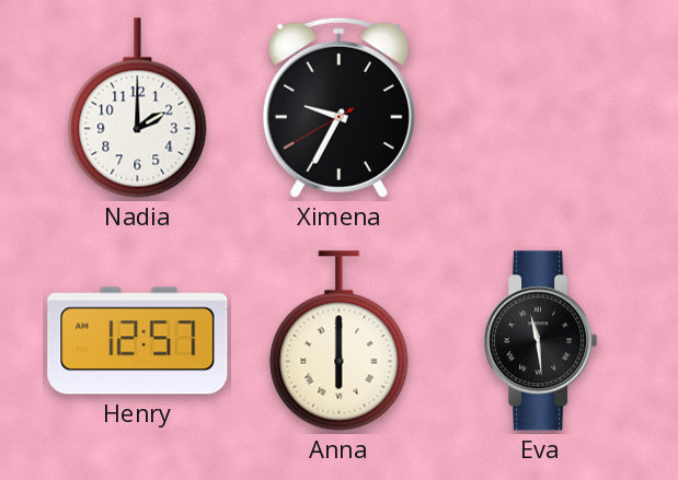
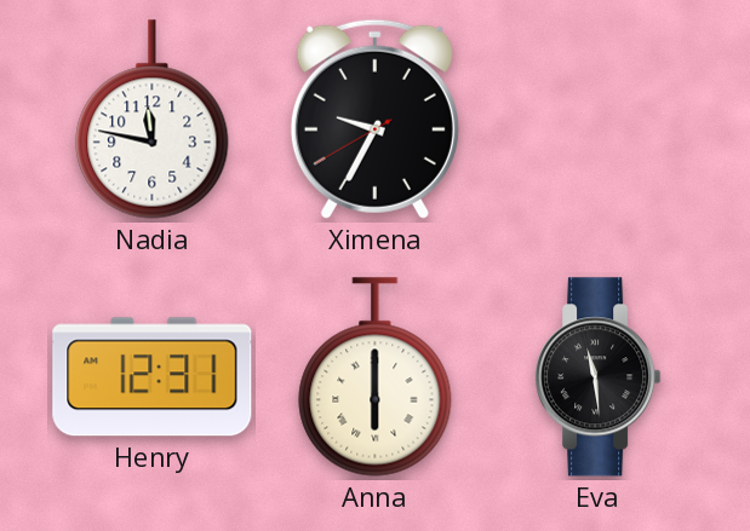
Nadia: 2:00 -> 11:47 (153, 120)
Henry: 12:57 -> 12:31 (153, 377)
